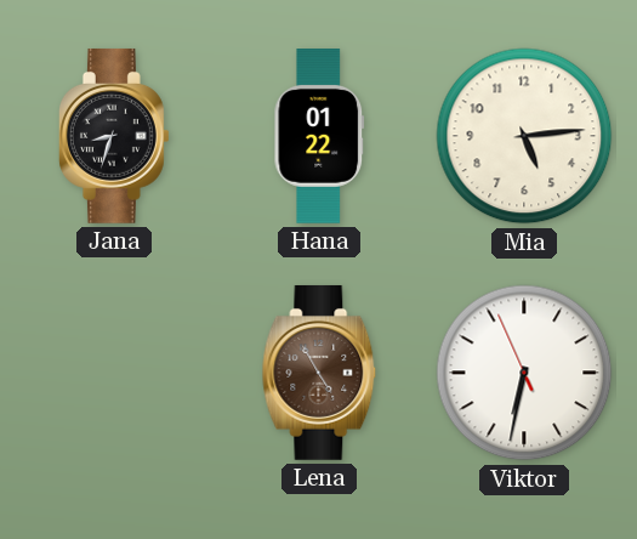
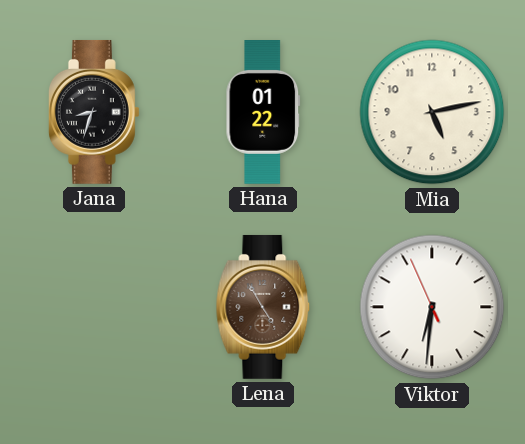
Mia: 5:14 -> 5:13 (432, 112)
Viktor: 6:31 -> 6:30 (432, 307)
